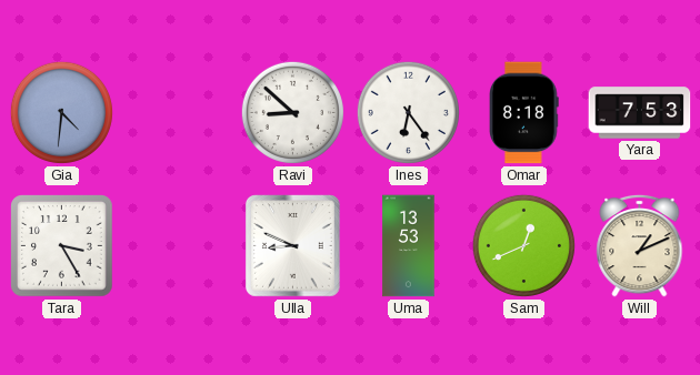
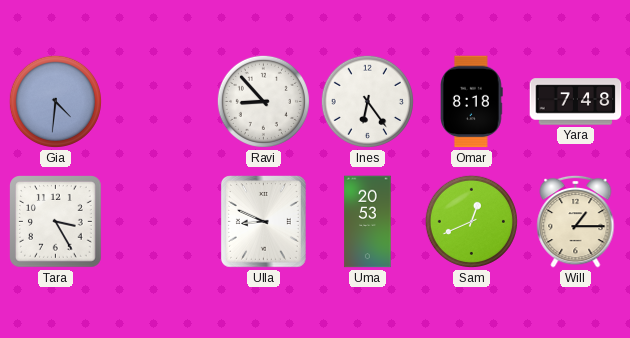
Ravi: 8:52 -> 8:53 (263, 101)
Yara: 7:53 -> 7:48 (576, 102)
Uma: 13:53 -> 20:53 (368, 222)
Will: 1:11 -> 1:15 (576, 221)
